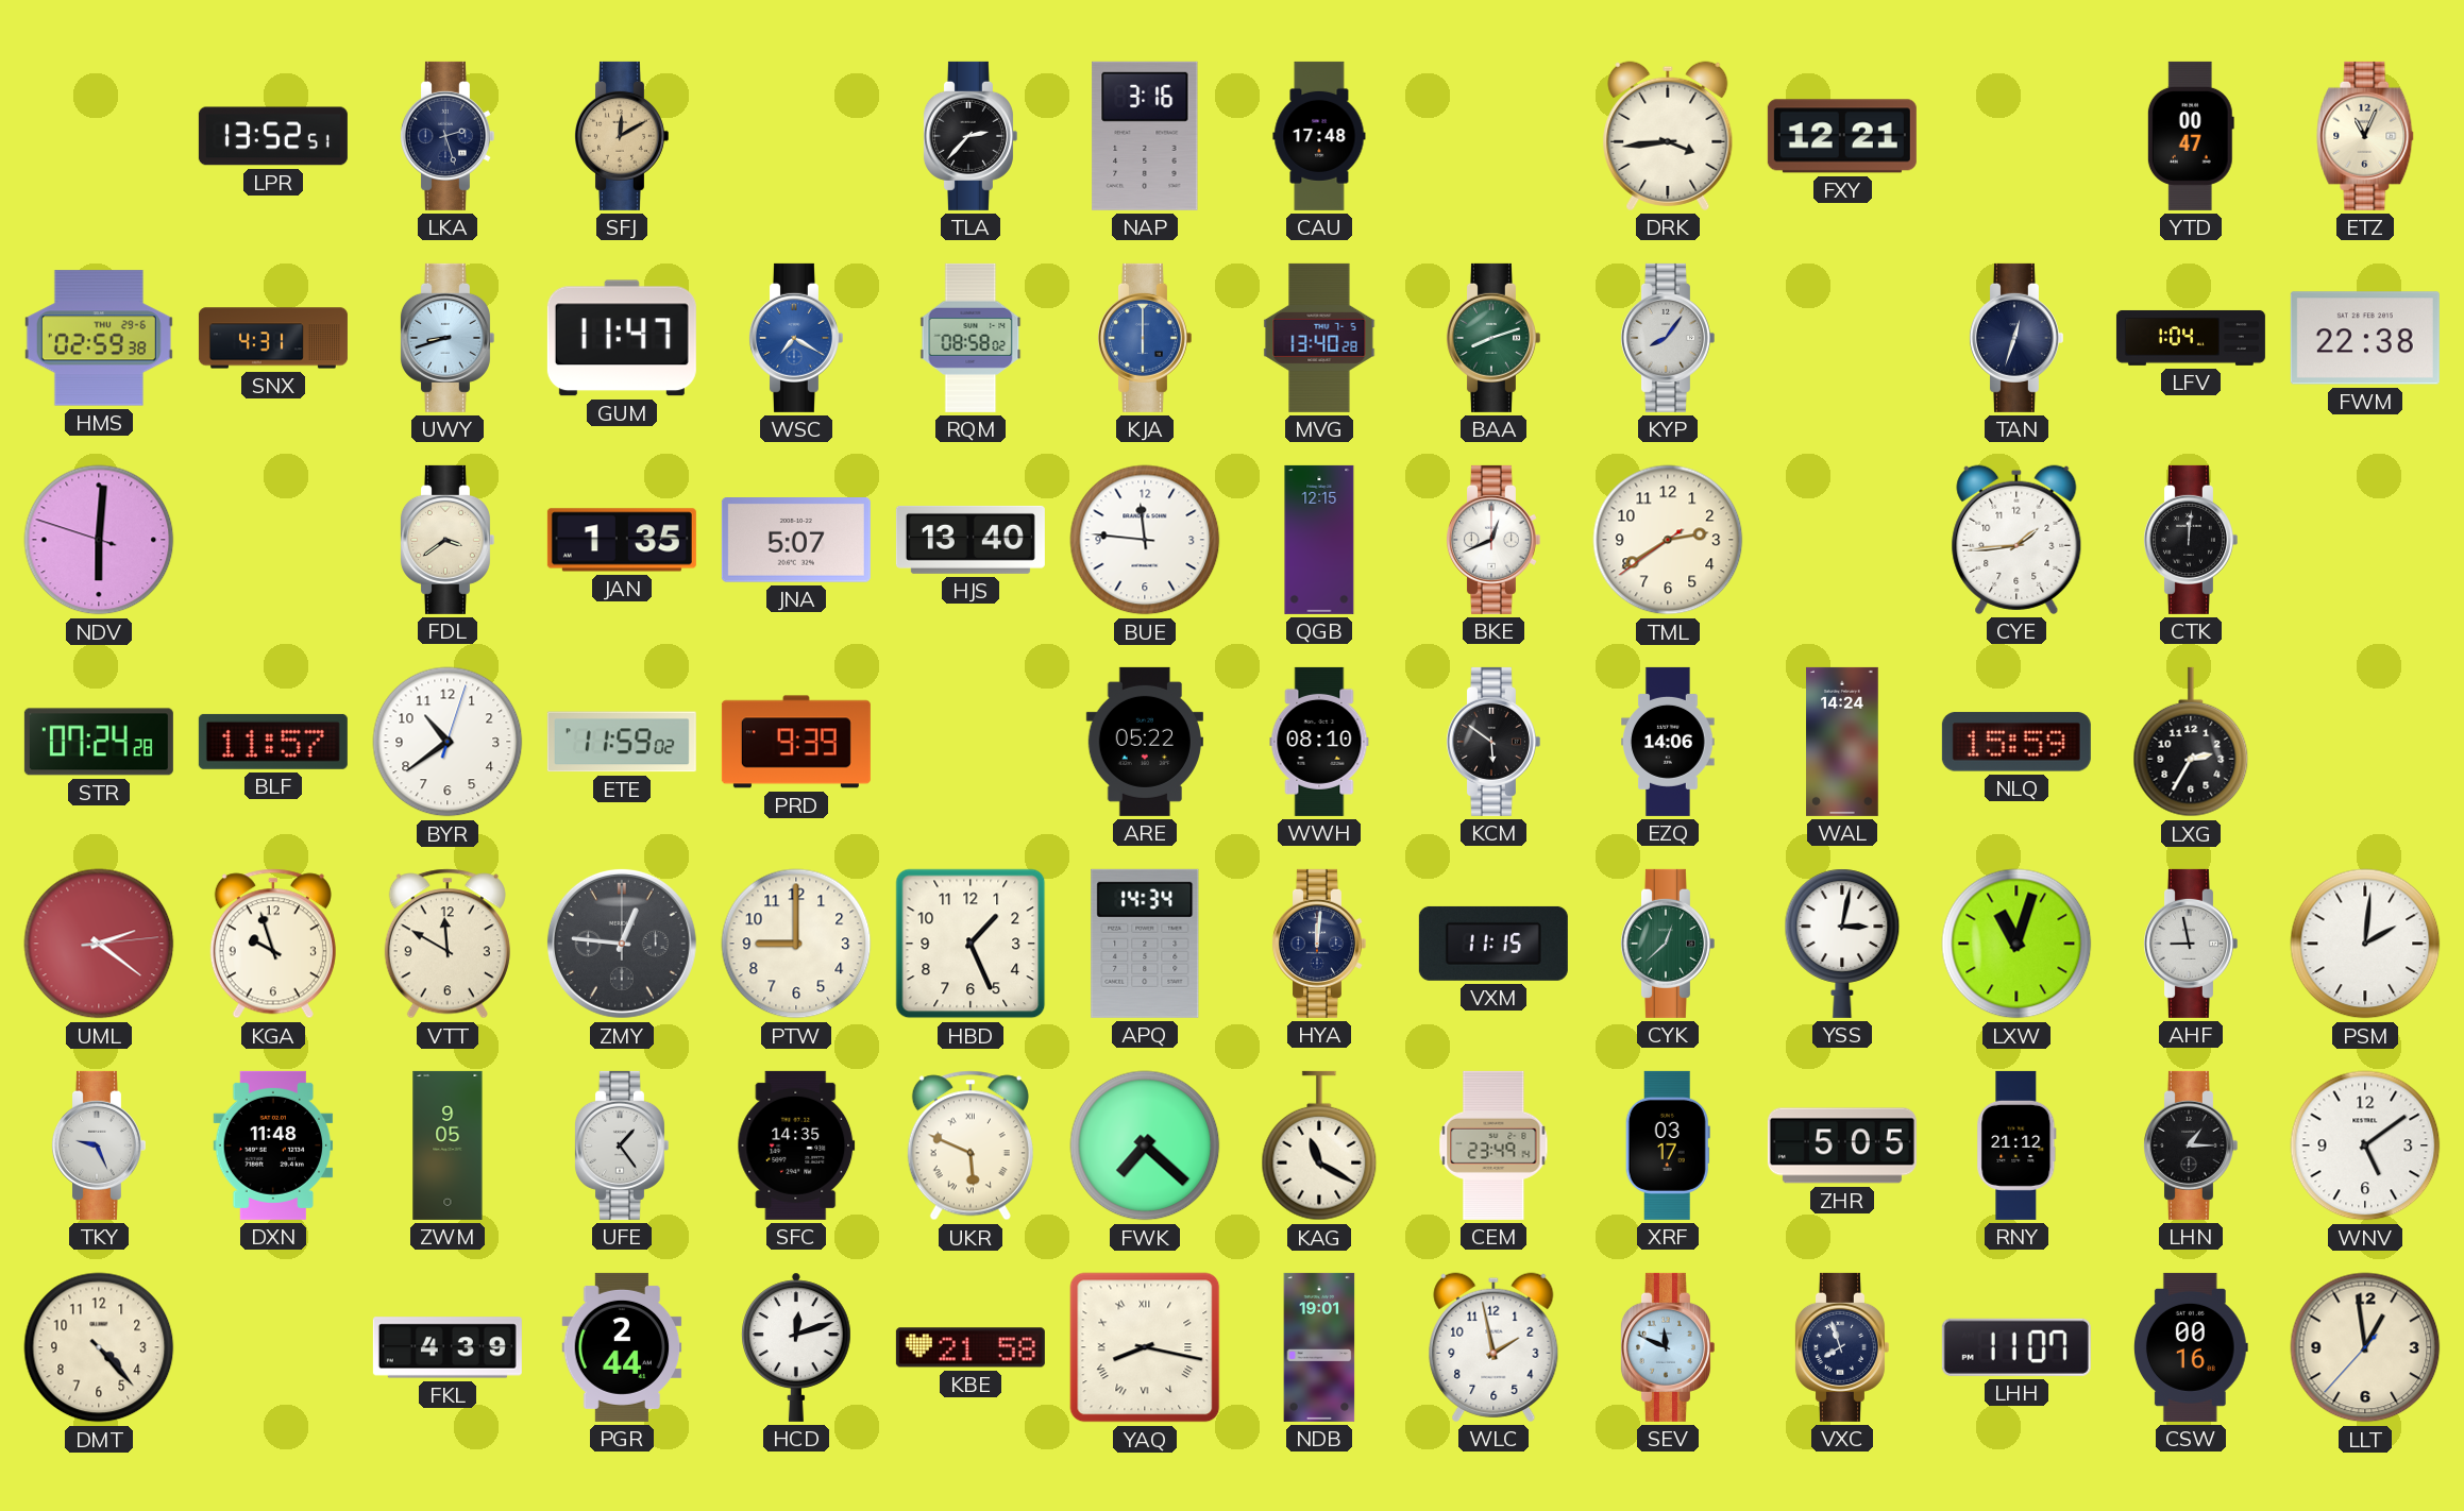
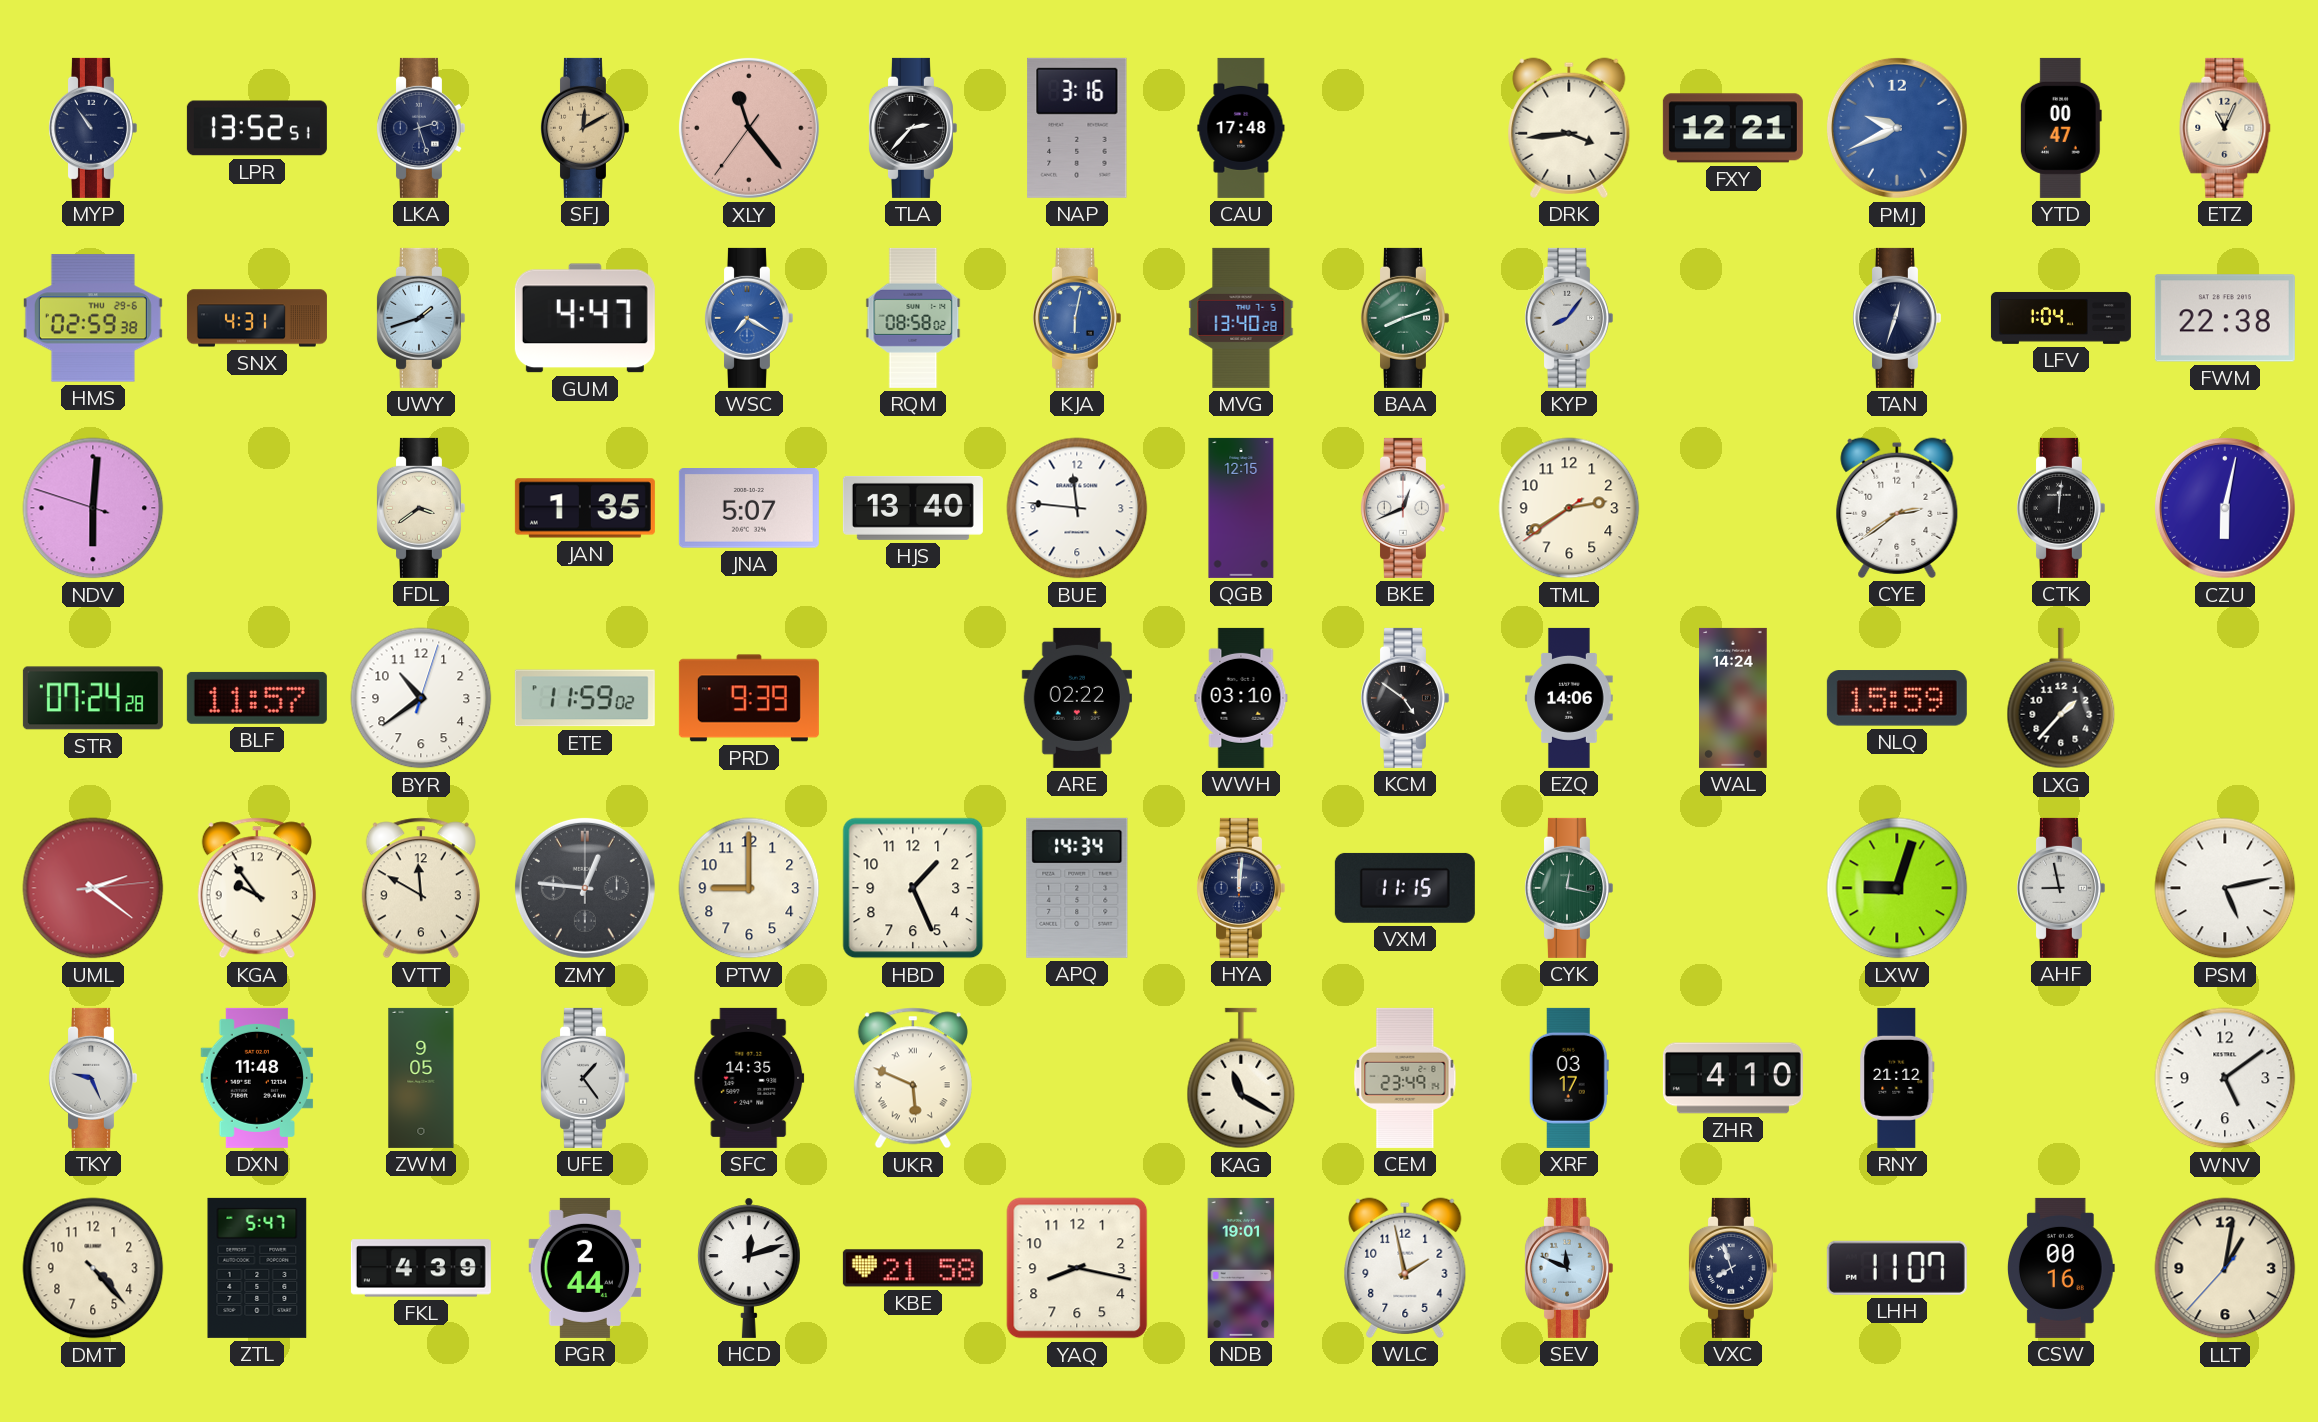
MYP: none -> 10:54 (92, 128)
XLY: none -> 11:23 (749, 128)
PMJ: none -> 9:41 (1897, 128)
UWY: 8:42 -> 1:42 (420, 318)
GUM: 11:47 -> 4:47 (585, 318)
KJA: 6:00 -> 6:02 (1076, 318)
CYE: 1:44 -> 2:39 (1897, 508)
CZU: none -> 6:02 (2225, 508)
ARE: 05:22 -> 02:22 (1077, 698)
WWH: 08:10 -> 03:10 (1241, 698)
KCM: 5:51 -> 4:51 (1404, 698)
LXG: 2:35 -> 1:37 (2061, 698)
KGA: 9:57 -> 9:54 (257, 888)
CYK: 12:38 -> 12:17 (1568, 888)
YSS: 3:02 -> none (1842, 944)
LXW: 11:03 -> 9:03 (1897, 888)
PSM: 2:01 -> 5:13 (2225, 888)
FWK: 7:22 -> none (1145, 1145)
ZHR: 5:05 -> 4:10 (1733, 1078)
LHN: 1:15 -> none (2190, 1145)
ZTL: none -> 5:47 (257, 1268)
YAQ numerals: Roman -> Arabic (1077, 1268)
LLT: 12:58 -> 1:01 (2225, 1268)
